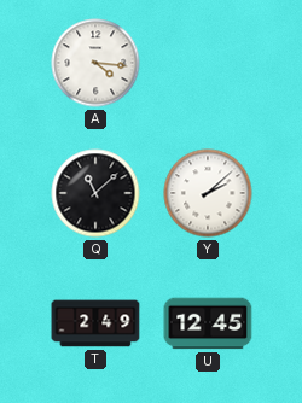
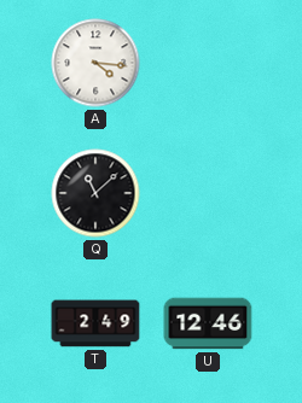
Y: 2:08 -> none (208, 193)
U: 12:45 -> 12:46 (208, 323)
